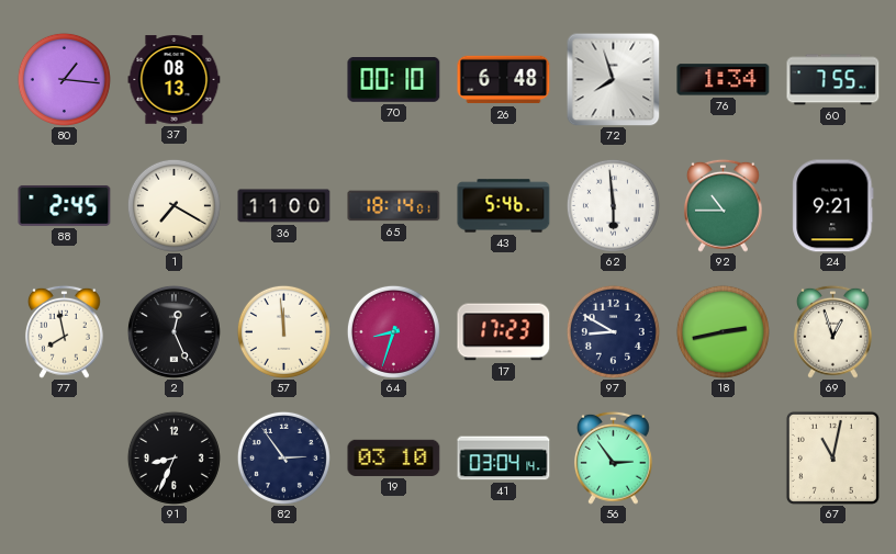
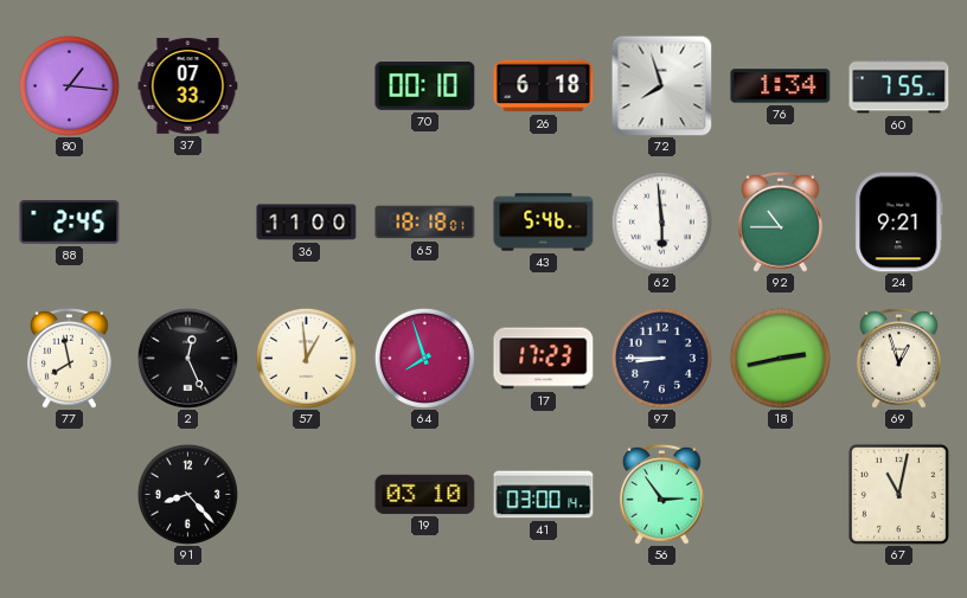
37: 08:13 -> 07:33 (188, 86)
26: 6:48 -> 6:18 (544, 86)
1: 7:20 -> none (173, 205)
65: 18:14 -> 18:18 (425, 223)
57: 11:59 -> 12:59 (306, 358)
64: 8:33 -> 7:57 (424, 358)
97: 8:50 -> 8:45 (661, 358)
91: 8:34 -> 8:23 (187, 494)
82: 2:54 -> none (283, 457)
41: 03:04 -> 03:00 (544, 495)
